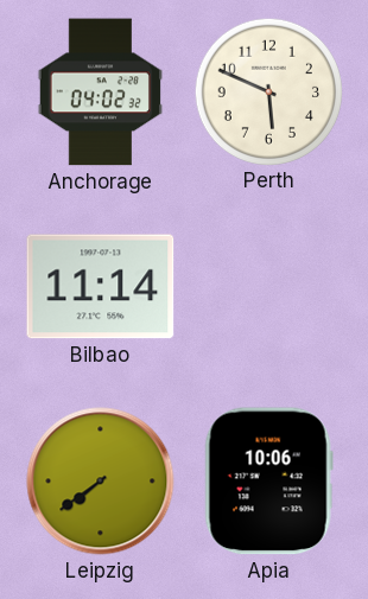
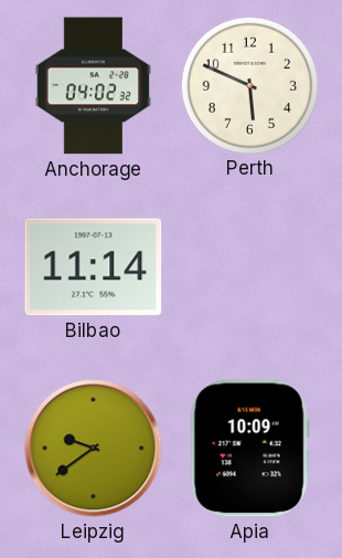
Leipzig: 7:39 -> 9:39 (94, 449)
Apia: 10:06 -> 10:09 (249, 449)
